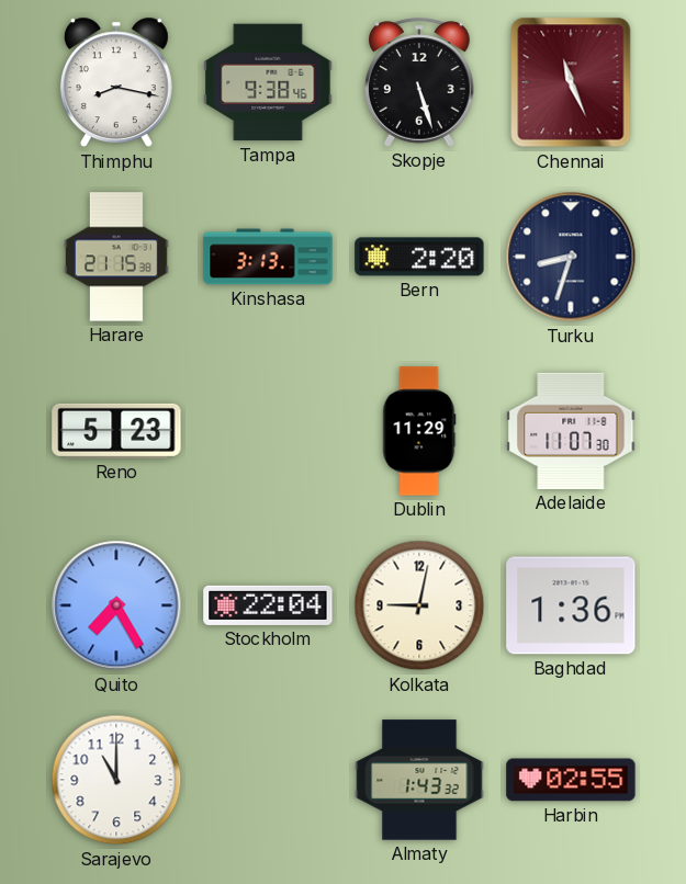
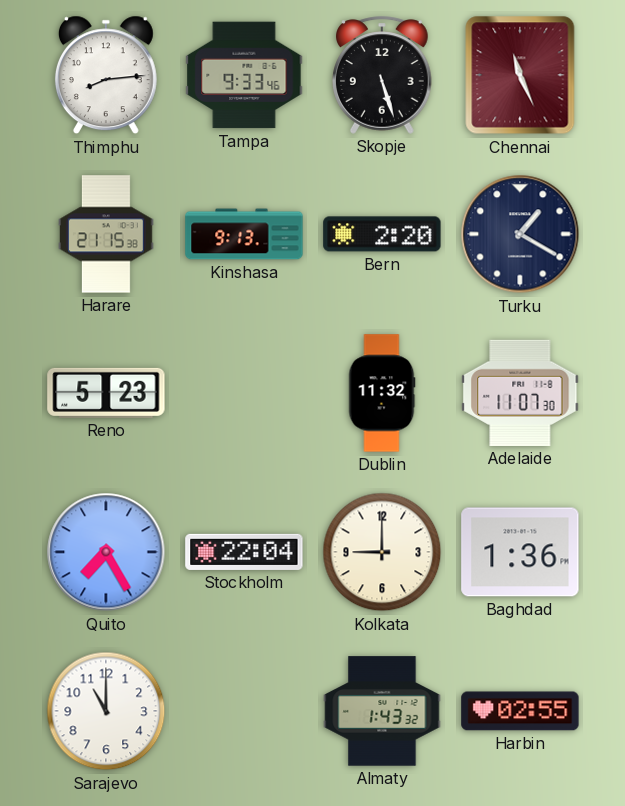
Thimphu: 8:17 -> 8:14 (106, 75)
Tampa: 9:38 -> 9:33 (244, 75)
Kinshasa: 3:13 -> 9:13 (244, 234)
Turku: 8:33 -> 1:20 (520, 234)
Dublin: 11:29 -> 11:32 (382, 393)
Kolkata: 9:02 -> 9:00 (382, 552)
